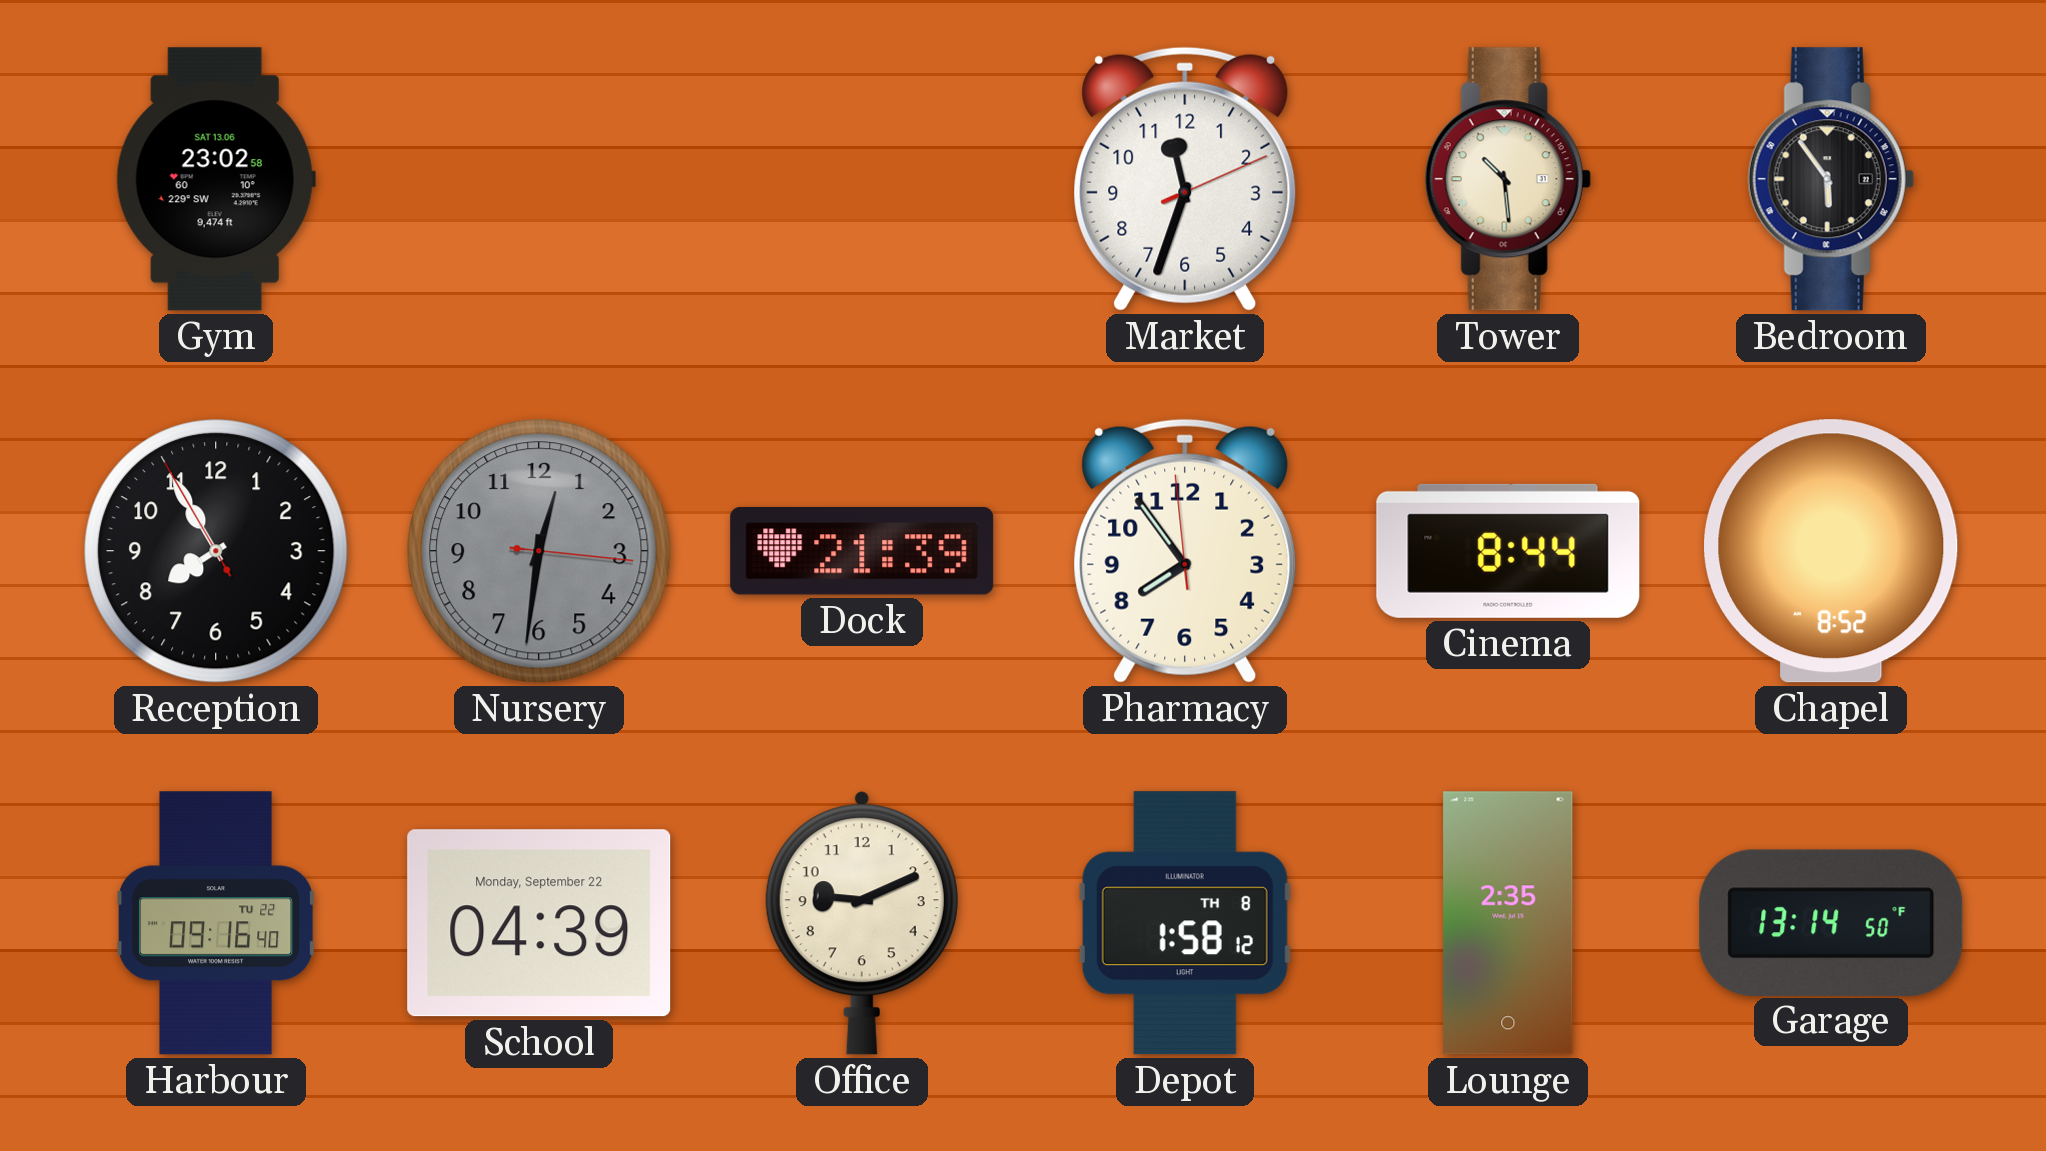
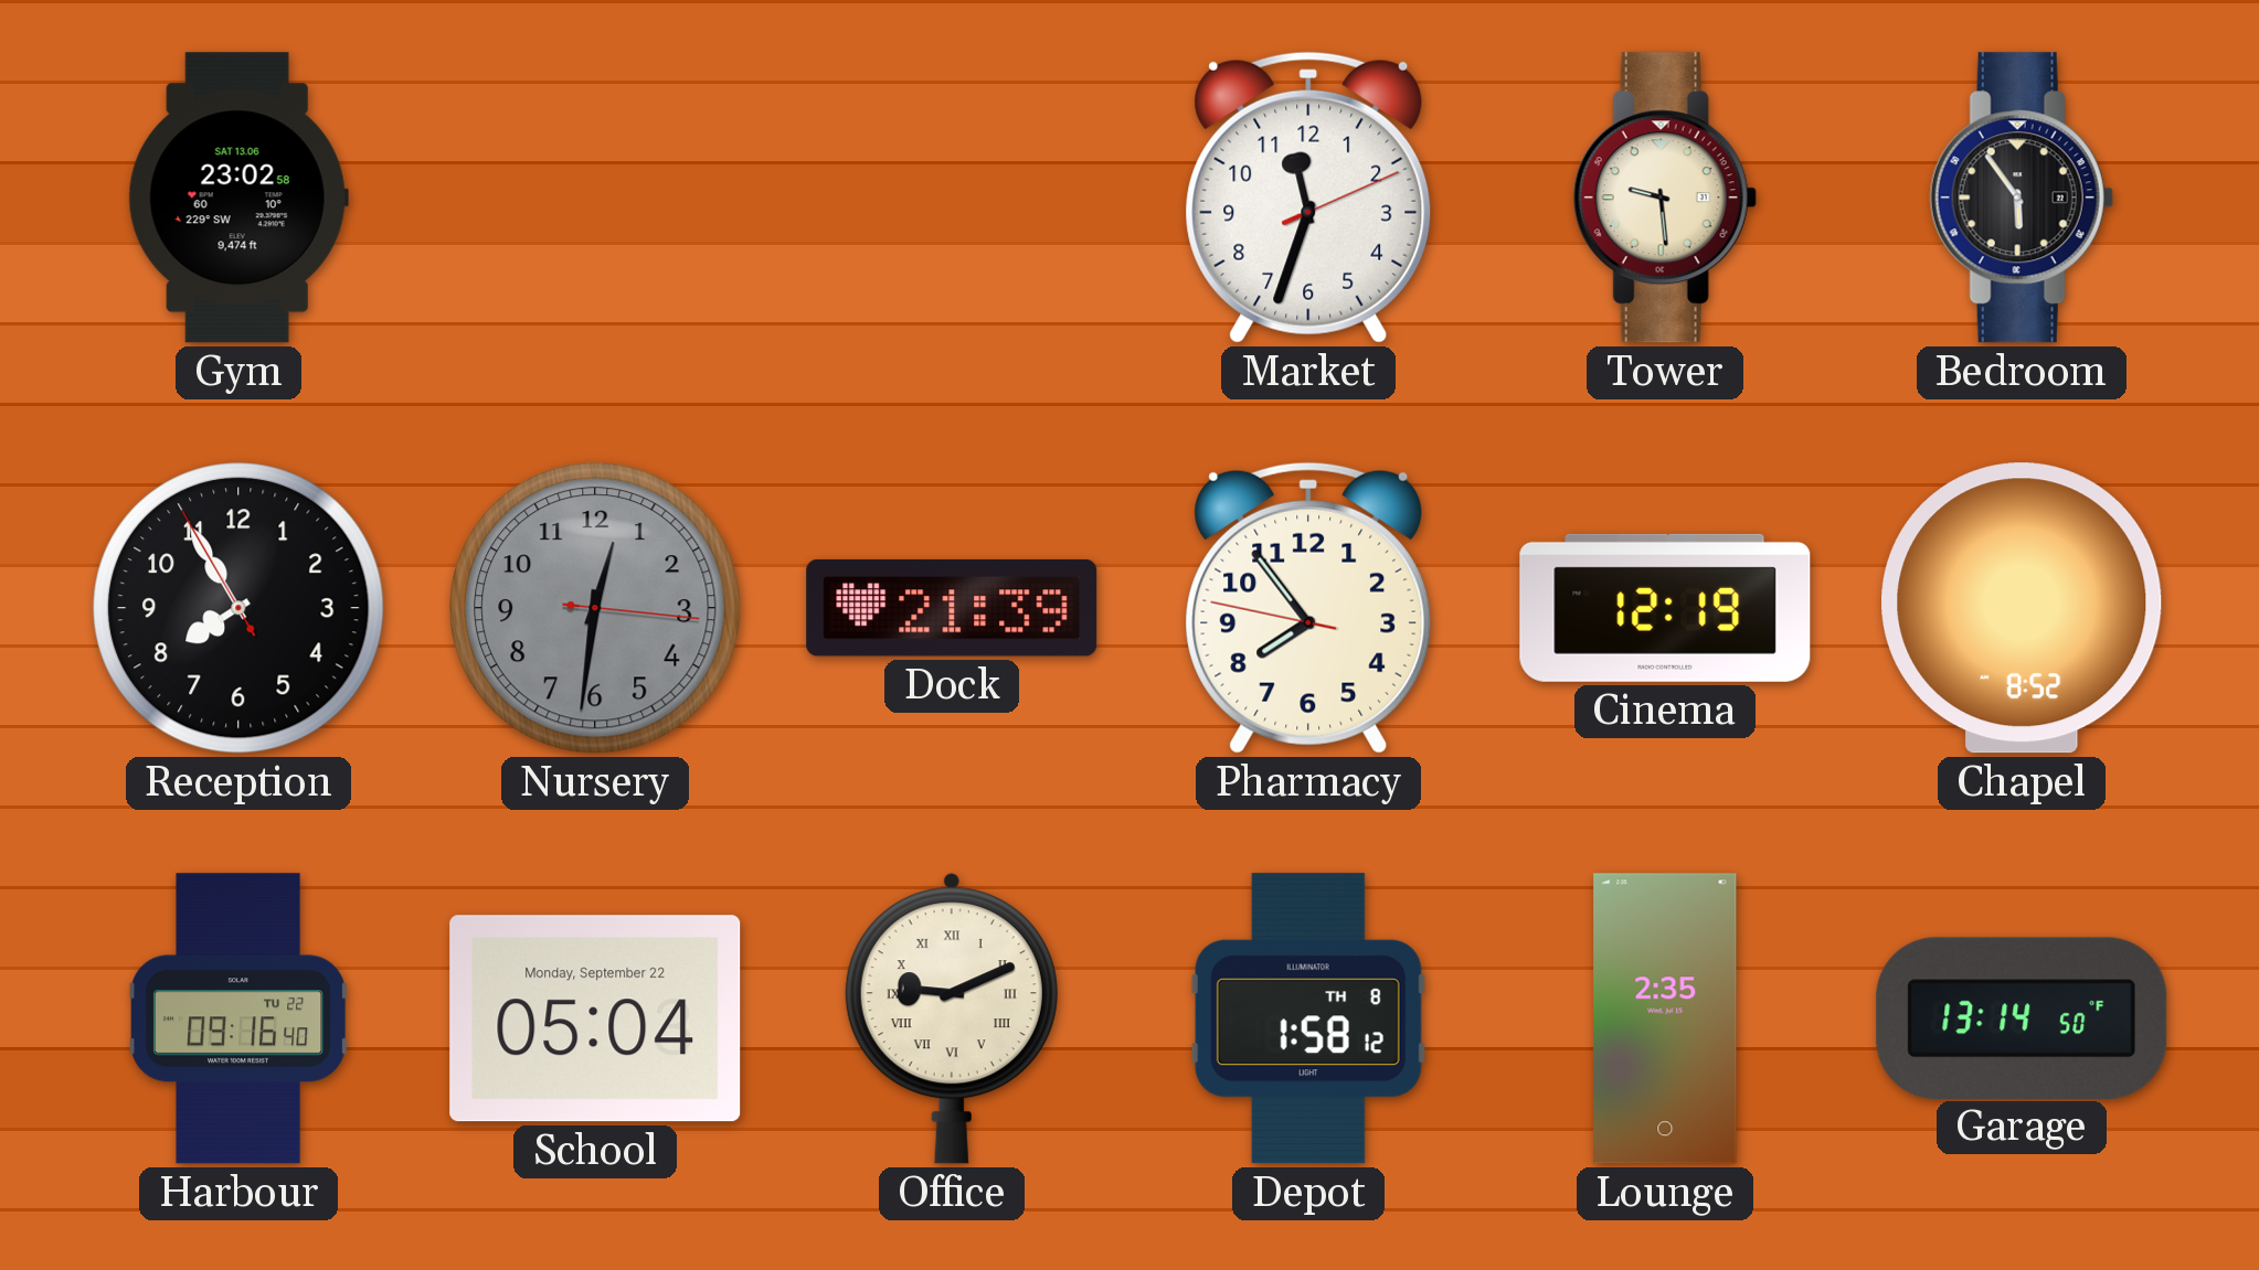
Tower: 10:29 -> 9:29 (1665, 198)
Pharmacy: 7:53:59 -> 7:53:47 (1308, 608)
Cinema: 8:44 -> 12:19 (1665, 608)
School: 04:39 -> 05:04 (595, 1018)
Office numerals: Arabic -> Roman (952, 1018)
